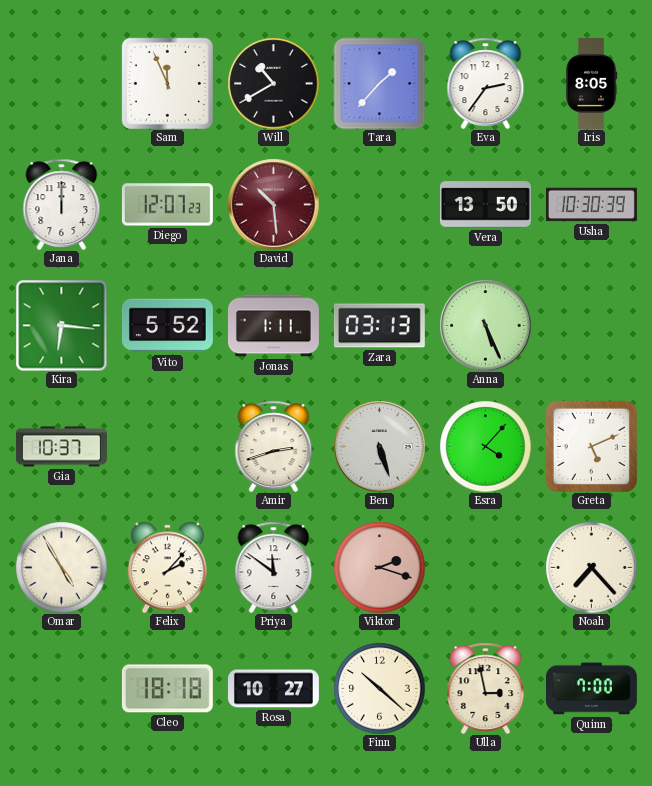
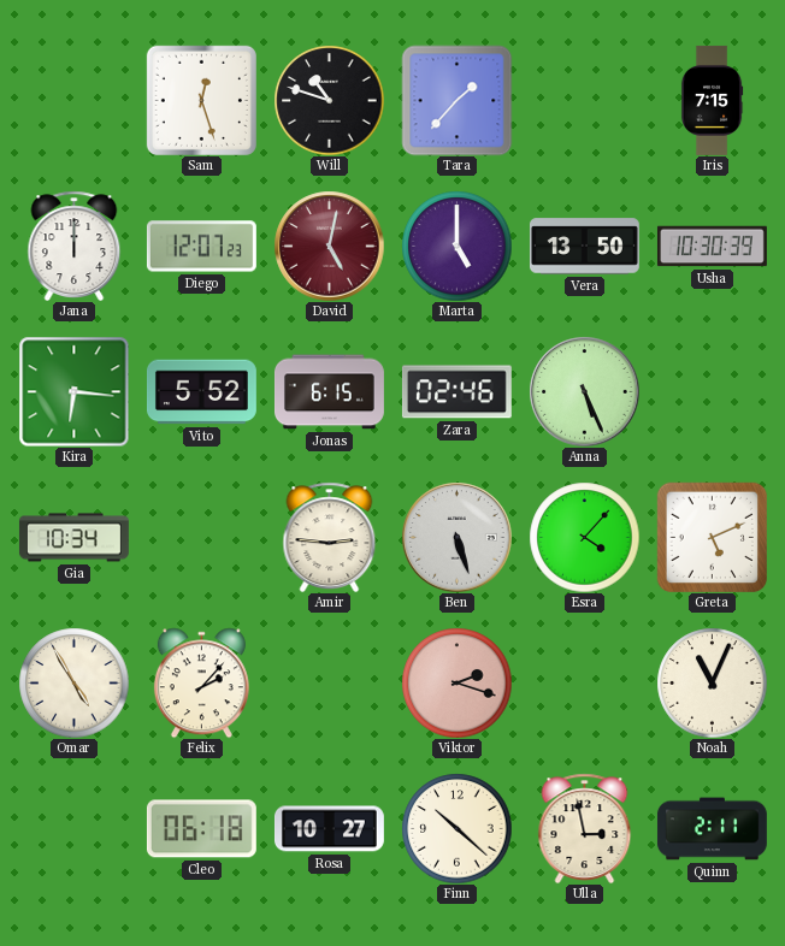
Sam: 11:56 -> 12:27 (201, 100)
Will: 10:40 -> 10:48 (329, 100)
Eva: 2:36 -> none (486, 83)
Iris: 8:05 -> 7:15 (712, 100)
David: 10:29 -> 5:02 (329, 246)
Marta: none -> 5:00 (456, 246)
Jonas: 1:11 -> 6:15 (329, 392)
Zara: 03:13 -> 02:46 (456, 392)
Gia: 10:37 -> 10:34 (73, 538)
Amir: 2:42 -> 2:46 (330, 537)
Priya: 11:51 -> none (274, 567)
Noah: 7:23 -> 11:04 (712, 682)
Cleo: 18:18 -> 06:18 (201, 829)
Quinn: 7:00 -> 2:11 (712, 829)
